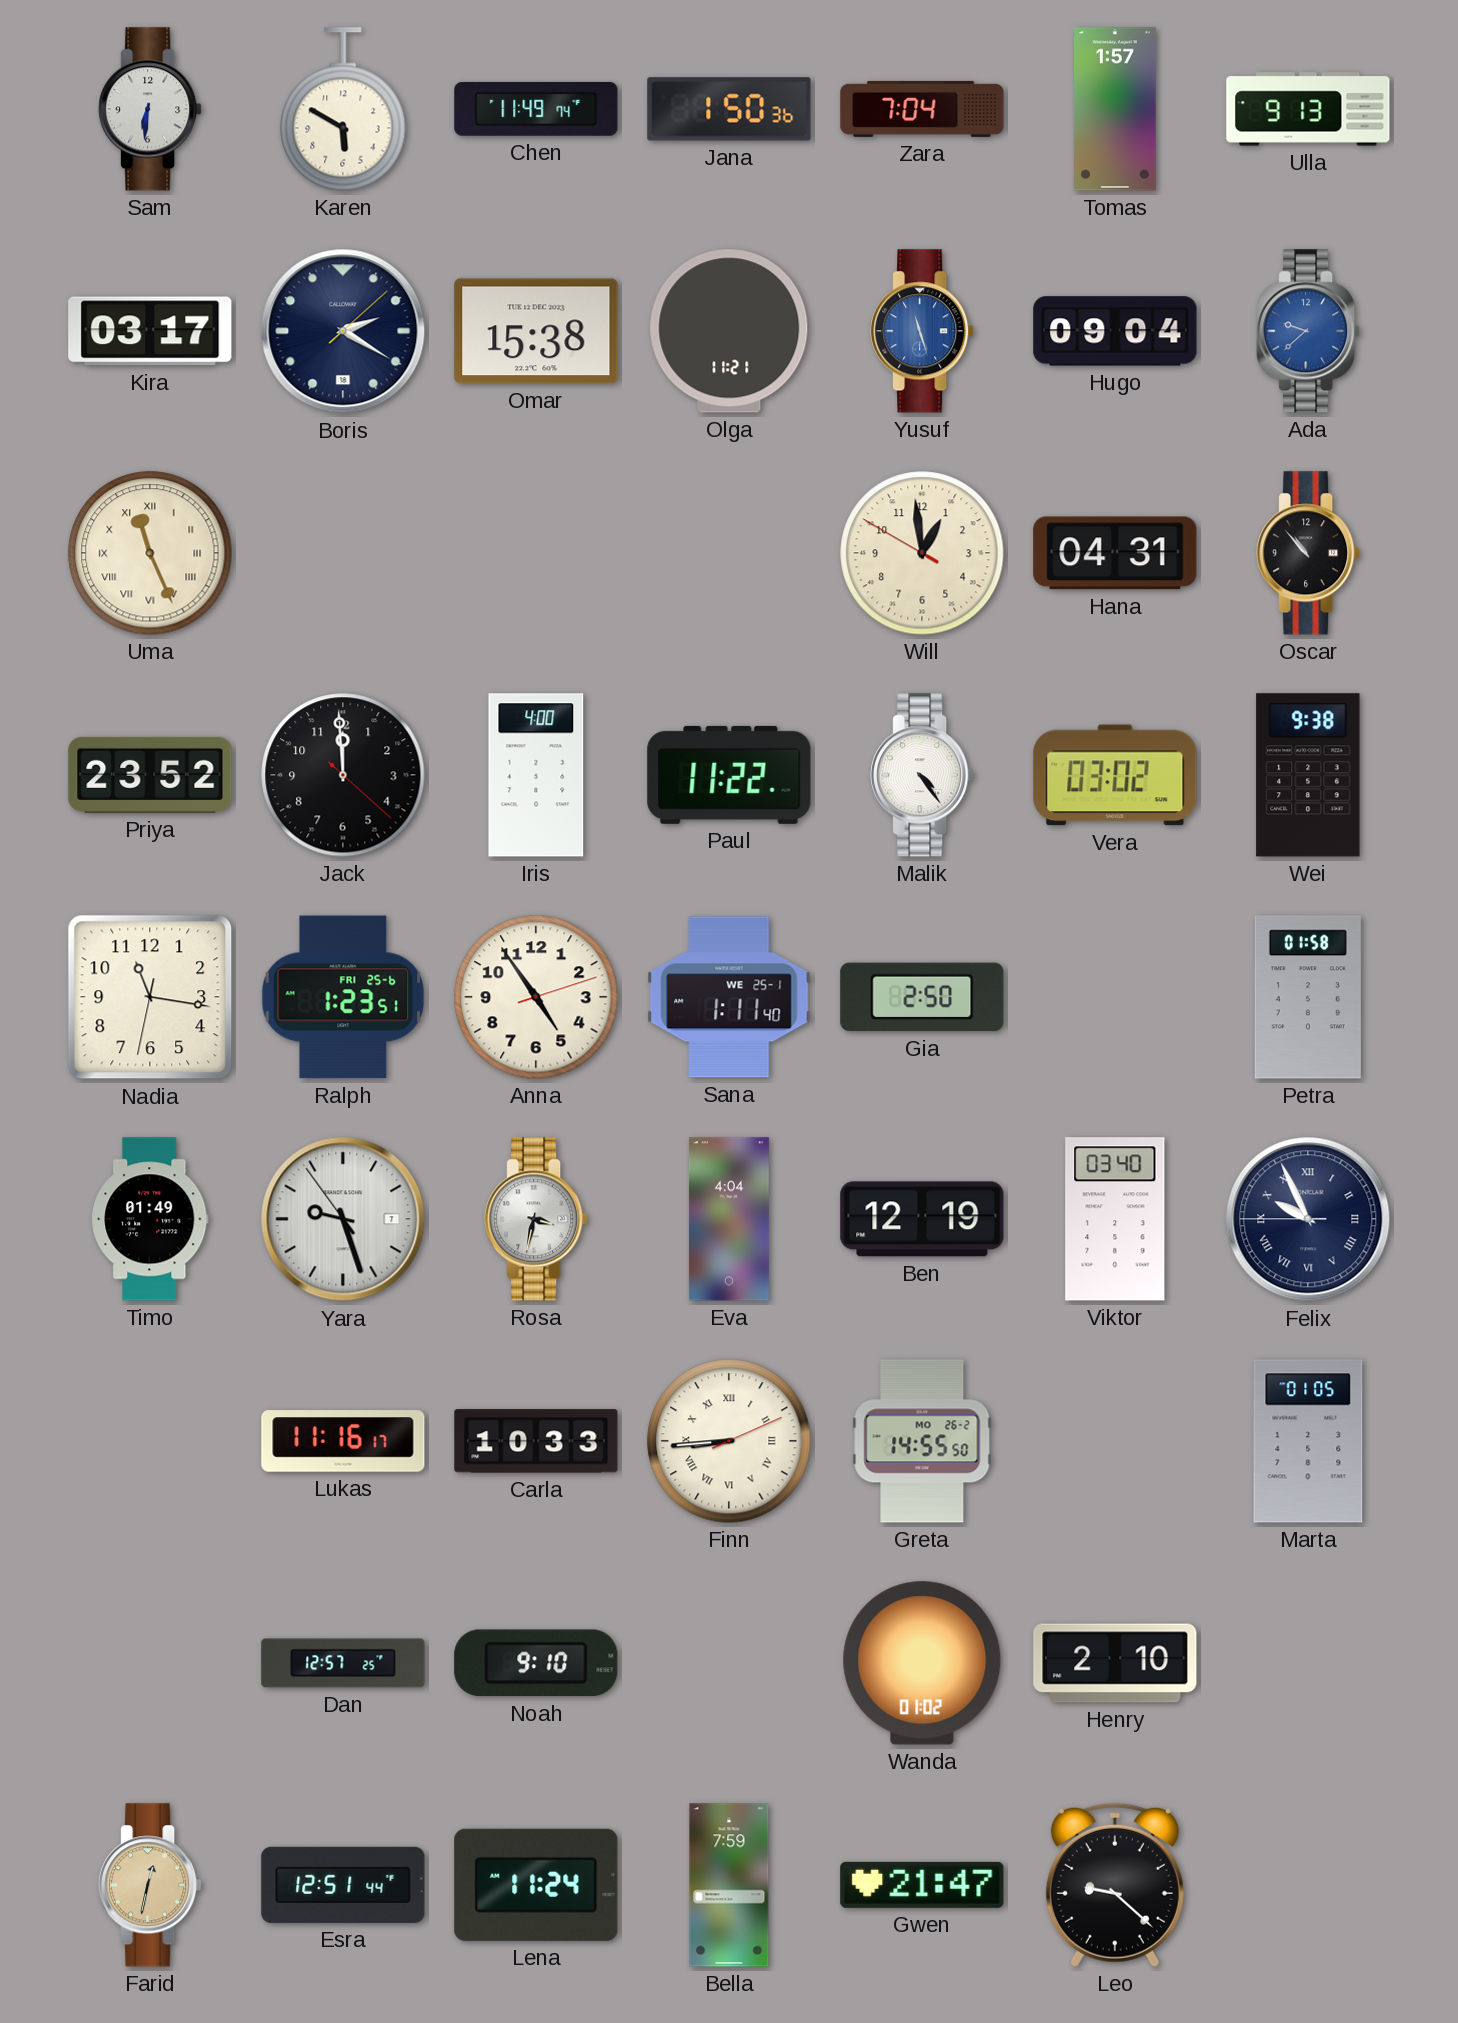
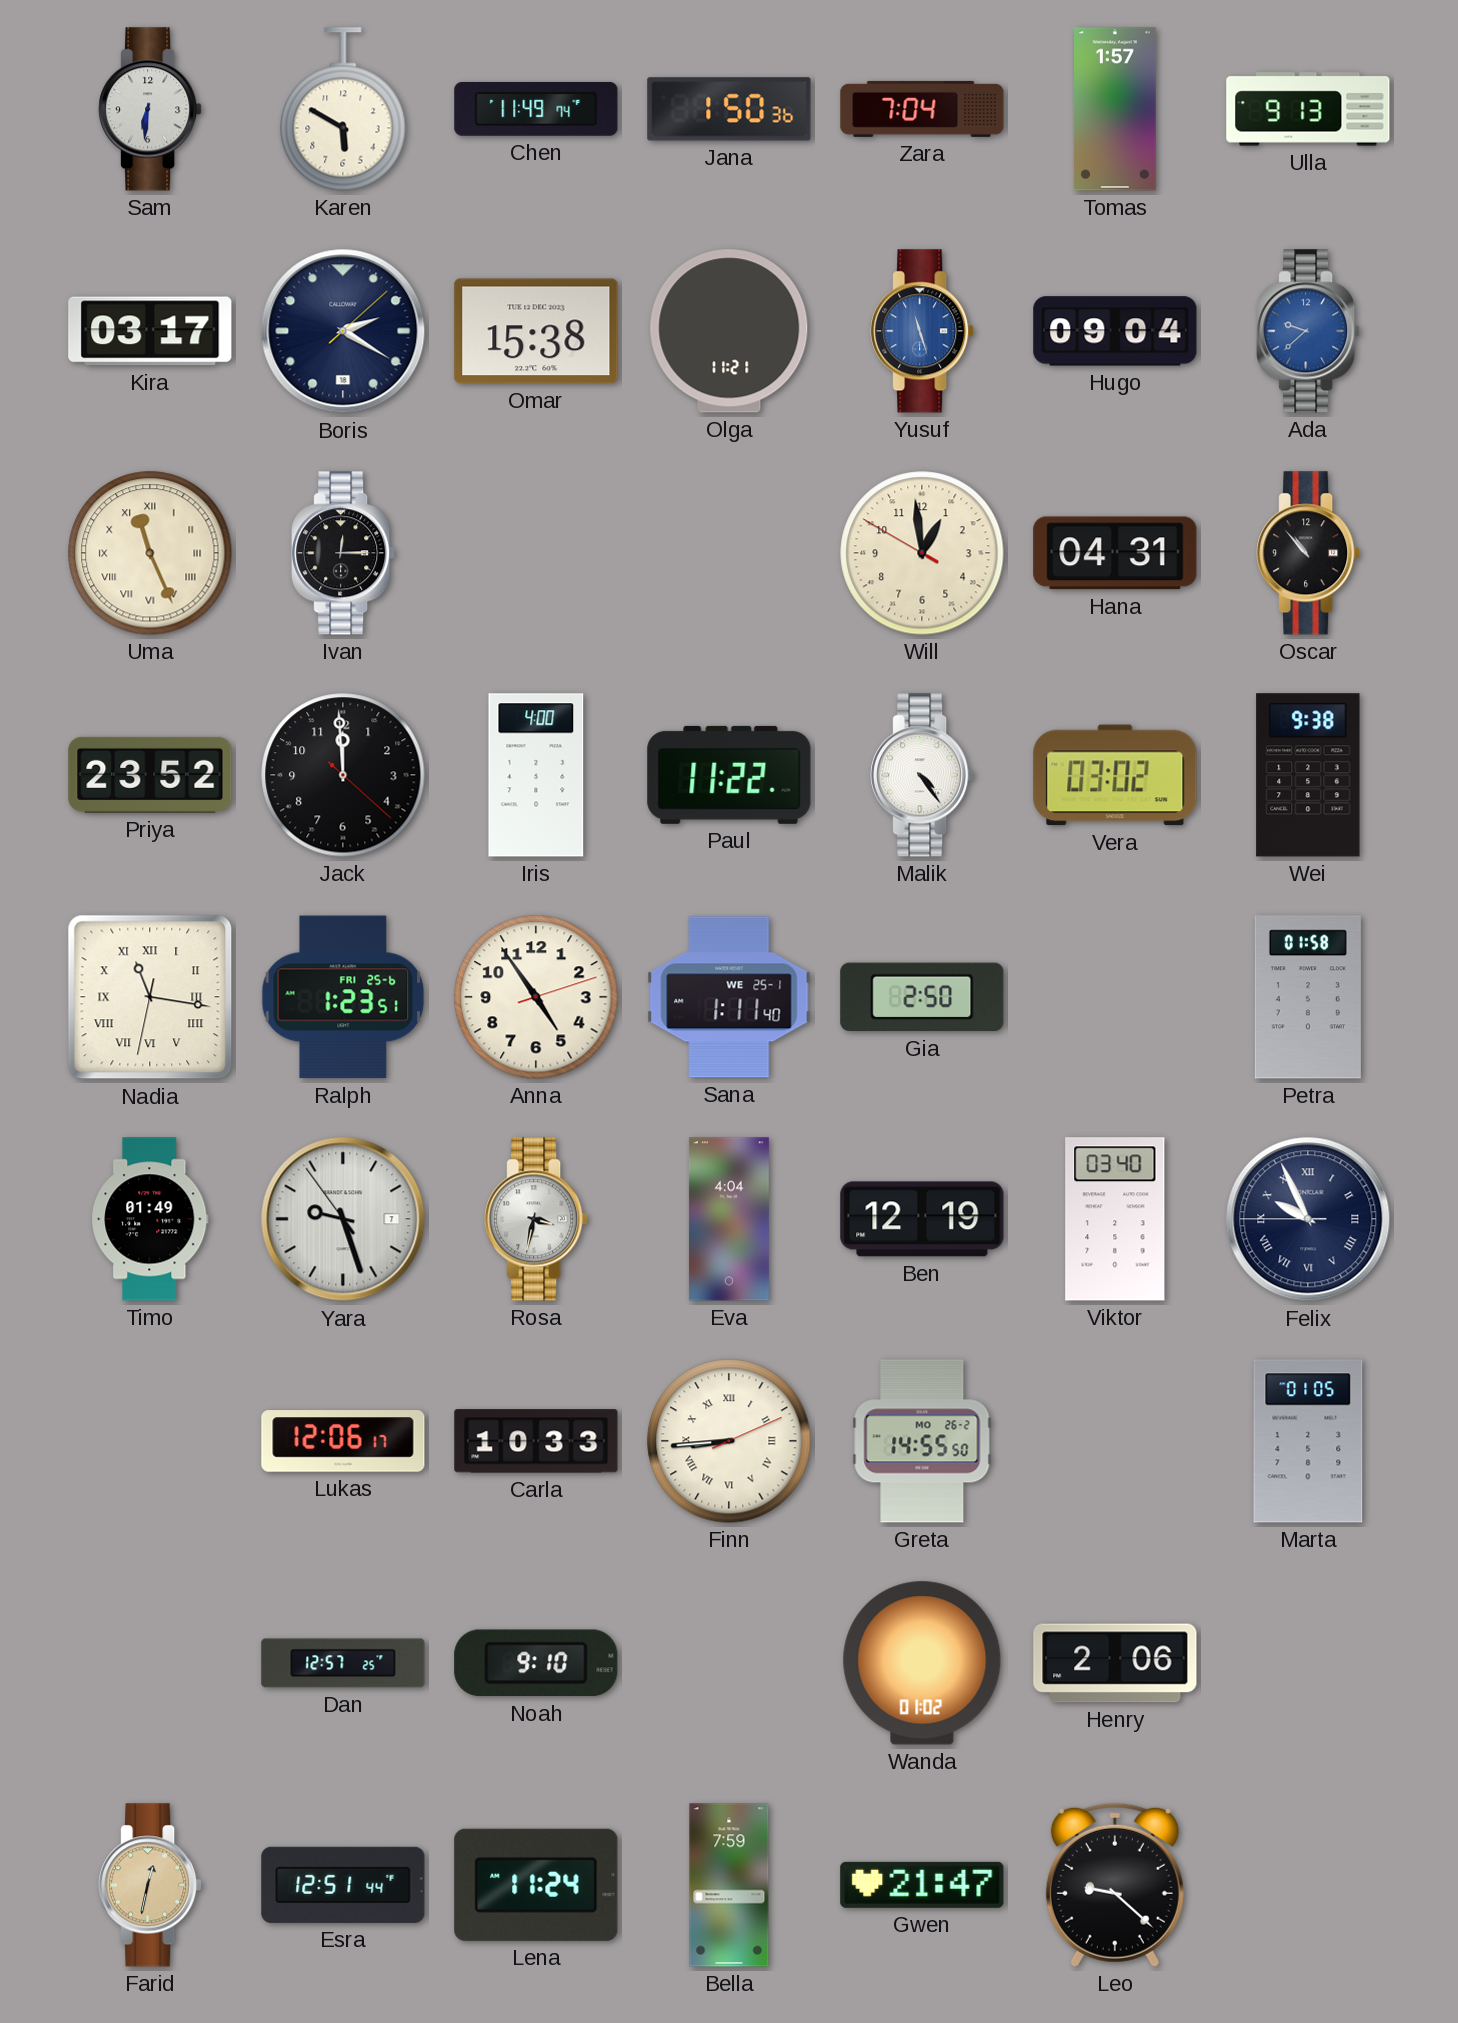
Ivan: none -> 12:15 (343, 553)
Nadia numerals: Arabic -> Roman (150, 997)
Lukas: 11:16 -> 12:06 (343, 1441)
Henry: 2:10 -> 2:06 (1115, 1663)
